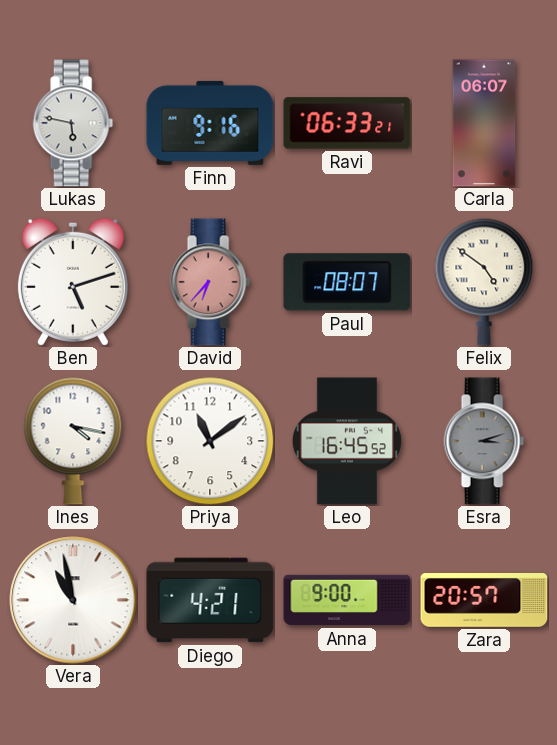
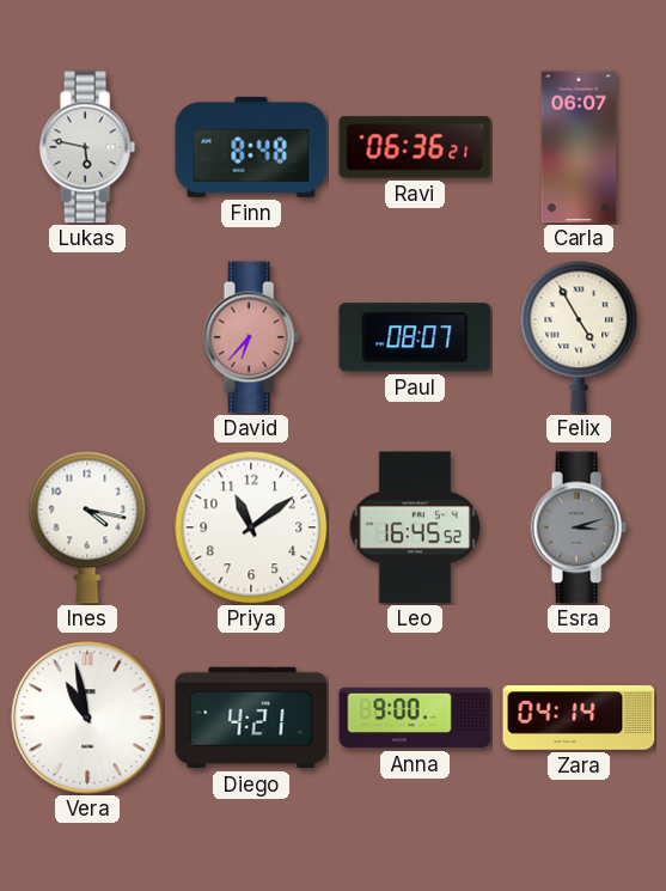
Finn: 9:16 -> 8:48 (251, 147)
Ravi: 06:33 -> 06:36 (415, 147)
Ben: 5:12 -> none (73, 282)
Felix: 4:51 -> 4:55 (579, 337)
Zara: 20:57 -> 04:14 (579, 718)
